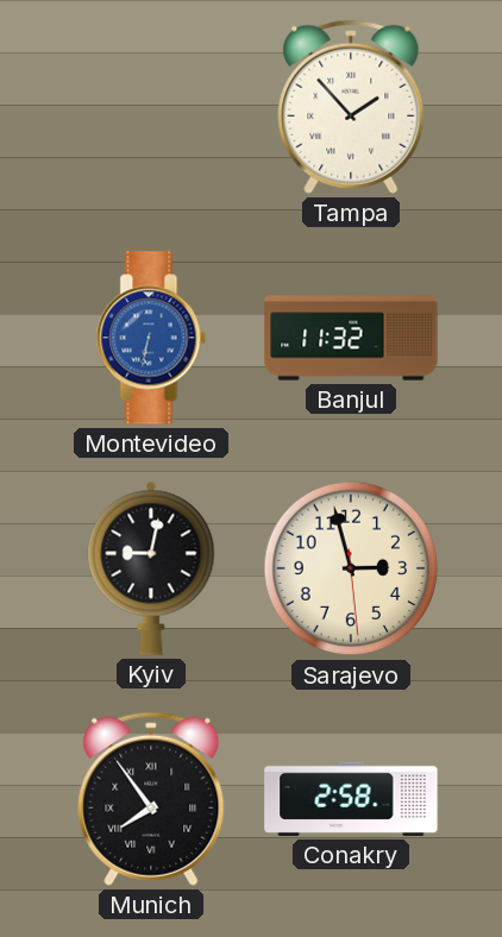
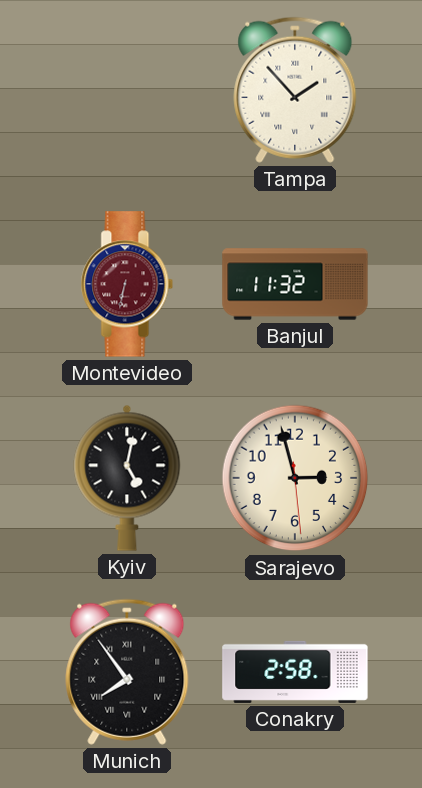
Montevideo dial: blue -> burgundy (127, 284)
Kyiv: 9:02 -> 5:02 (127, 478)
